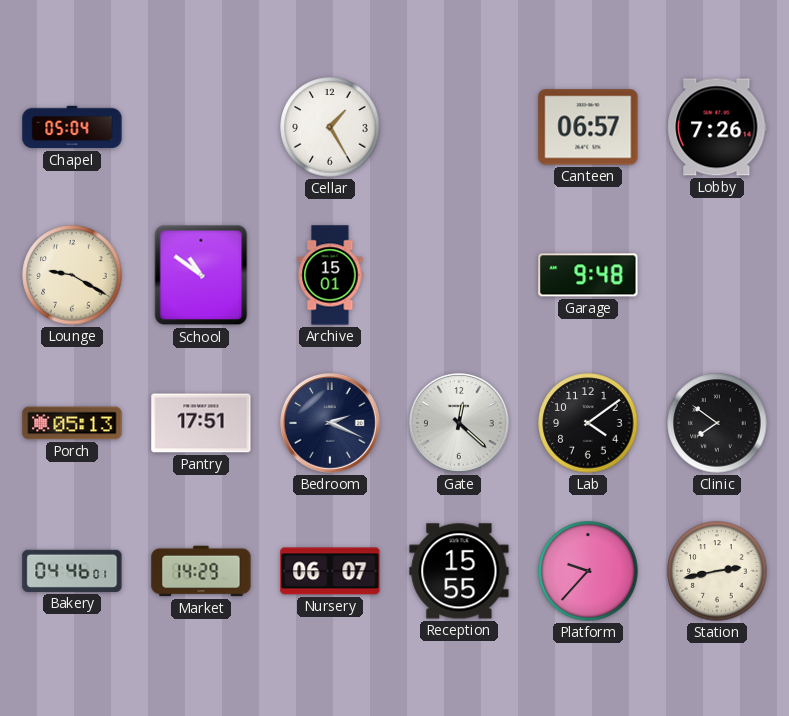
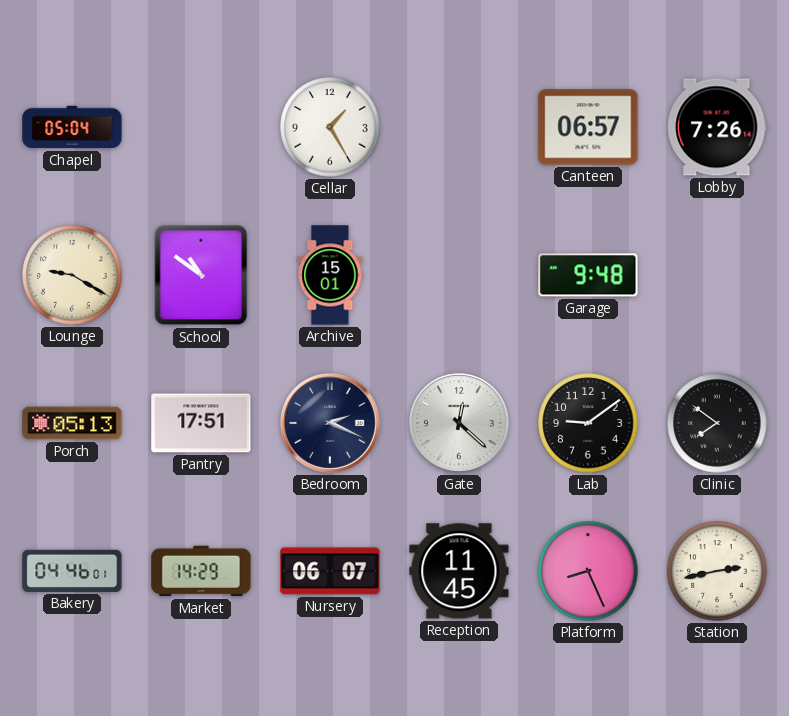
Lab: 4:09 -> 9:09 (588, 423)
Reception: 15:55 -> 11:45 (459, 571)
Platform: 9:37 -> 8:26 (588, 571)
